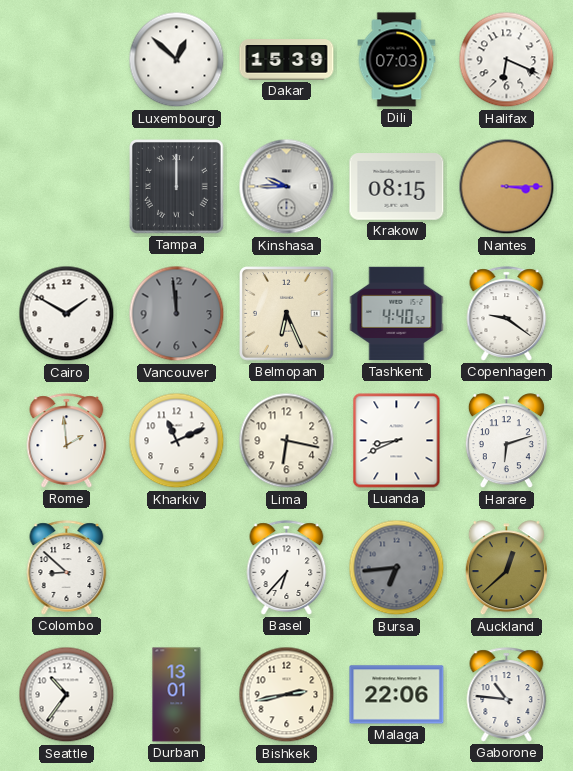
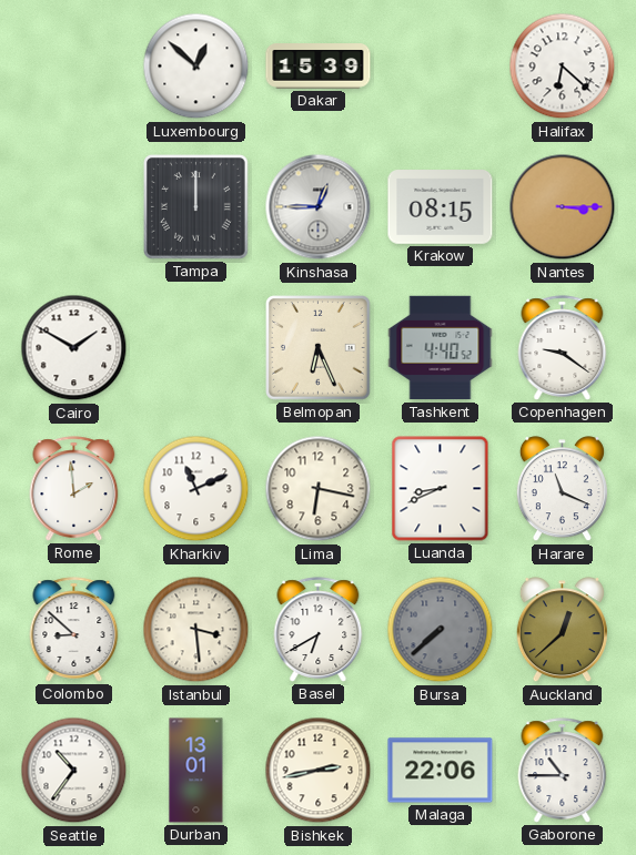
Dili: 07:03 -> none (397, 60)
Halifax: 6:19 -> 6:22 (563, 67)
Kinshasa: 9:45 -> 12:45 (319, 207)
Vancouver: 11:59 -> none (177, 314)
Harare: 6:12 -> 11:19 (562, 489)
Istanbul: none -> 3:29 (196, 630)
Basel: 6:37 -> 6:40 (319, 630)
Bursa: 6:44 -> 7:38 (441, 630)
Gaborone: 10:46 -> 10:45 (563, 771)
